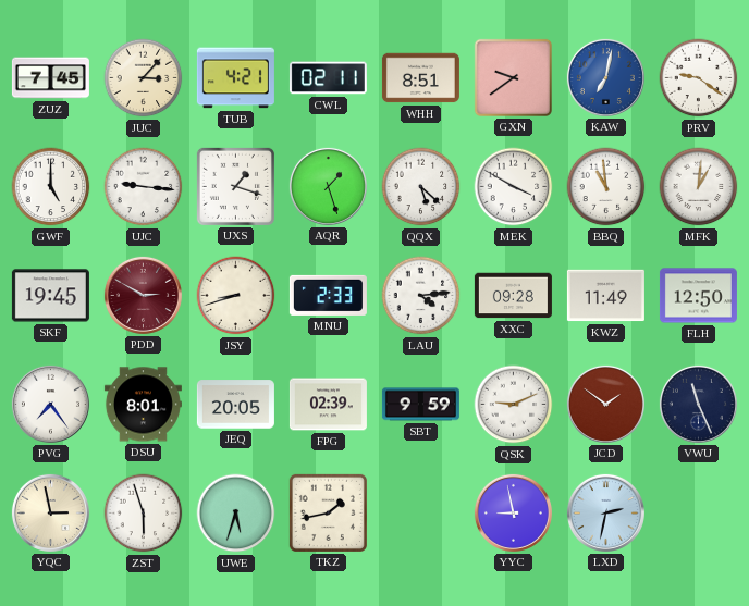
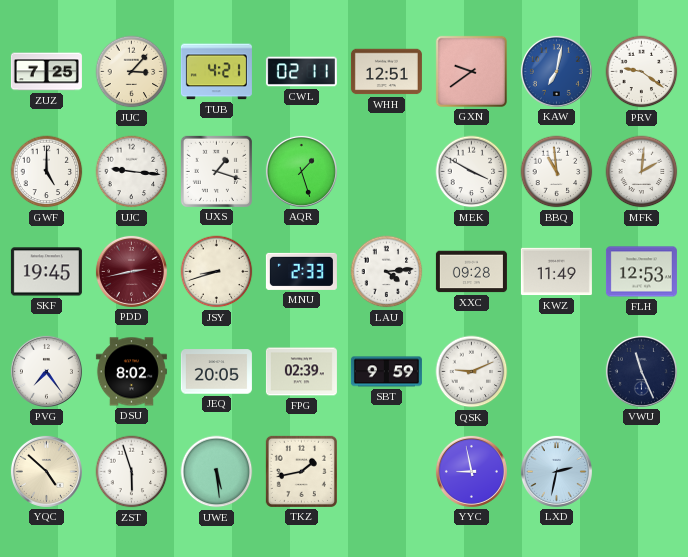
ZUZ: 7:45 -> 7:25 (46, 72)
WHH: 8:51 -> 12:51 (386, 72)
QQX: 5:22 -> none (421, 187)
MFK: 1:01 -> 2:01 (642, 172)
PDD: 2:50 -> 2:43 (131, 271)
FLH: 12:50 -> 12:53 (641, 272)
DSU: 8:01 -> 8:02 (131, 372)
JCD: 1:51 -> none (605, 404)
YQC: 2:58 -> 4:52 (46, 471)
UWE: 5:33 -> 5:29 (217, 472)
